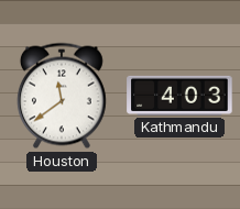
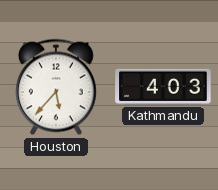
Houston: 11:39 -> 5:37 (56, 87)
